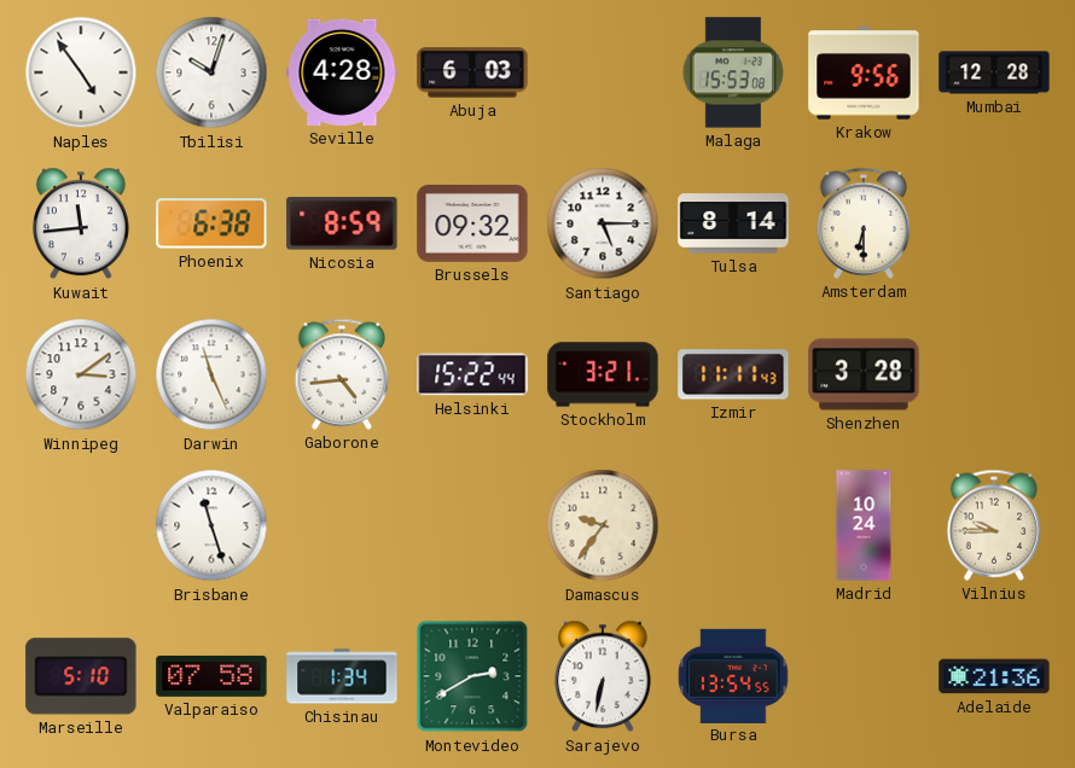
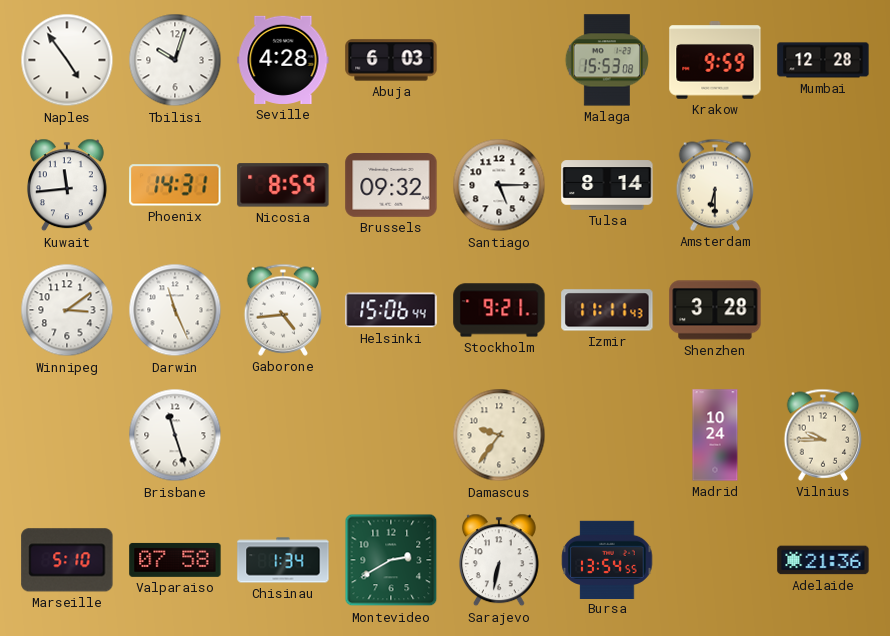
Krakow: 9:56 -> 9:59 (715, 60)
Phoenix: 6:38 -> 14:31 (175, 185)
Helsinki: 15:22 -> 15:06 (391, 310)
Stockholm: 3:21 -> 9:21 (499, 310)
